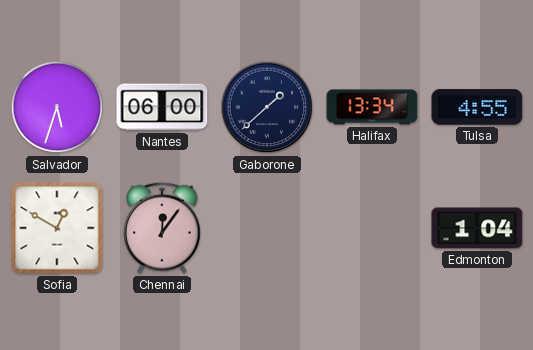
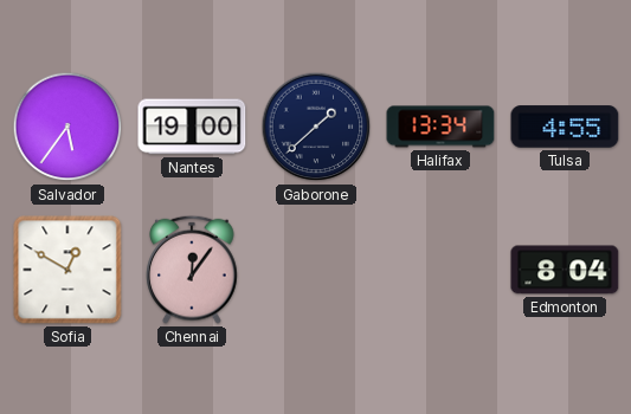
Salvador: 5:33 -> 5:36 (67, 127)
Nantes: 06:00 -> 19:00 (192, 127)
Edmonton: 1:04 -> 8:04 (565, 270)
